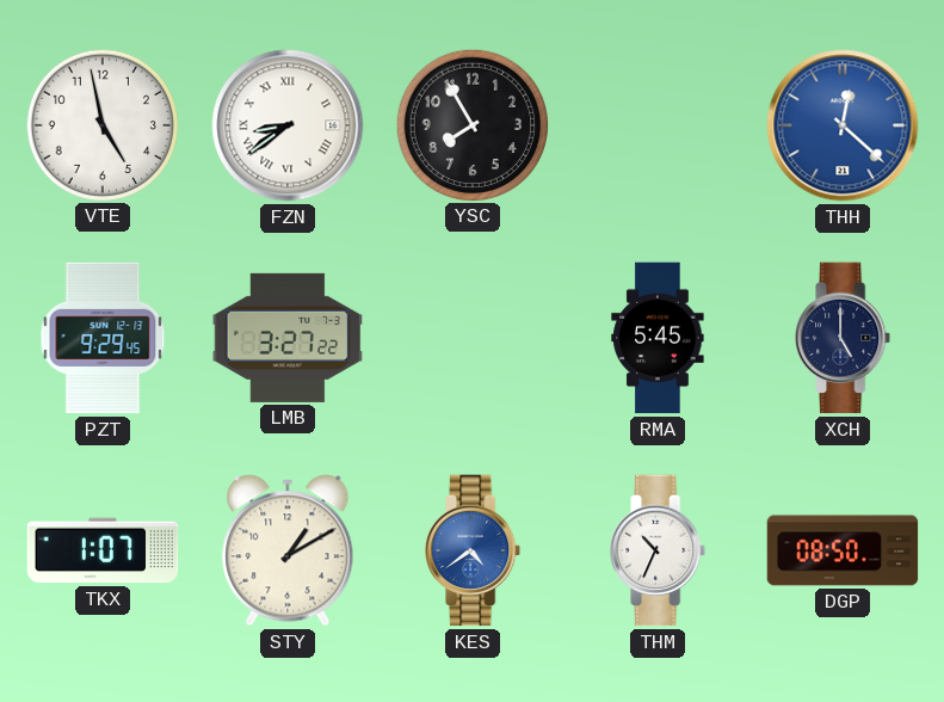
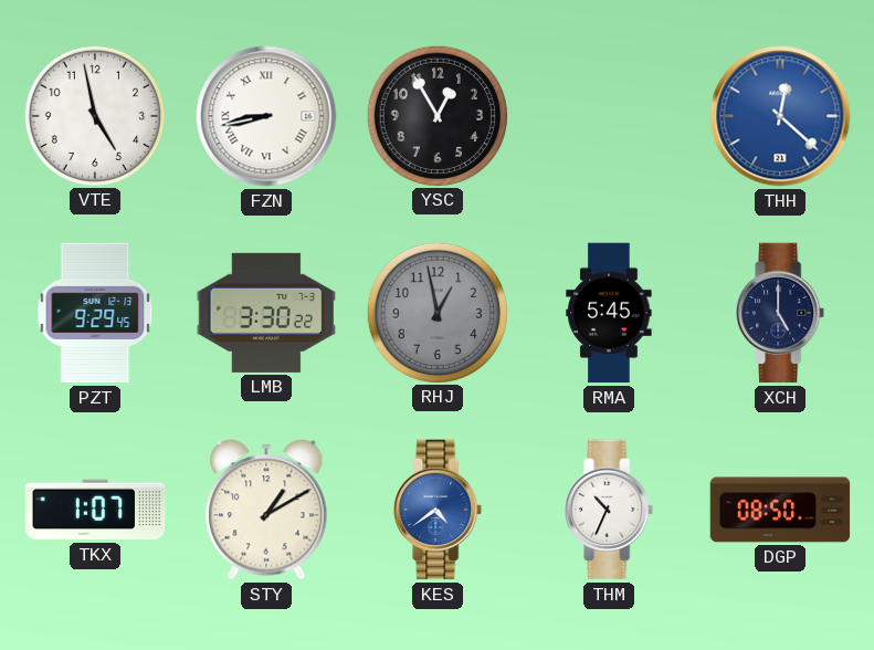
FZN: 8:39 -> 8:43 (266, 116)
YSC: 7:55 -> 12:55 (436, 115)
LMB: 3:27 -> 3:30 (266, 313)
RHJ: none -> 12:58 (436, 312)
